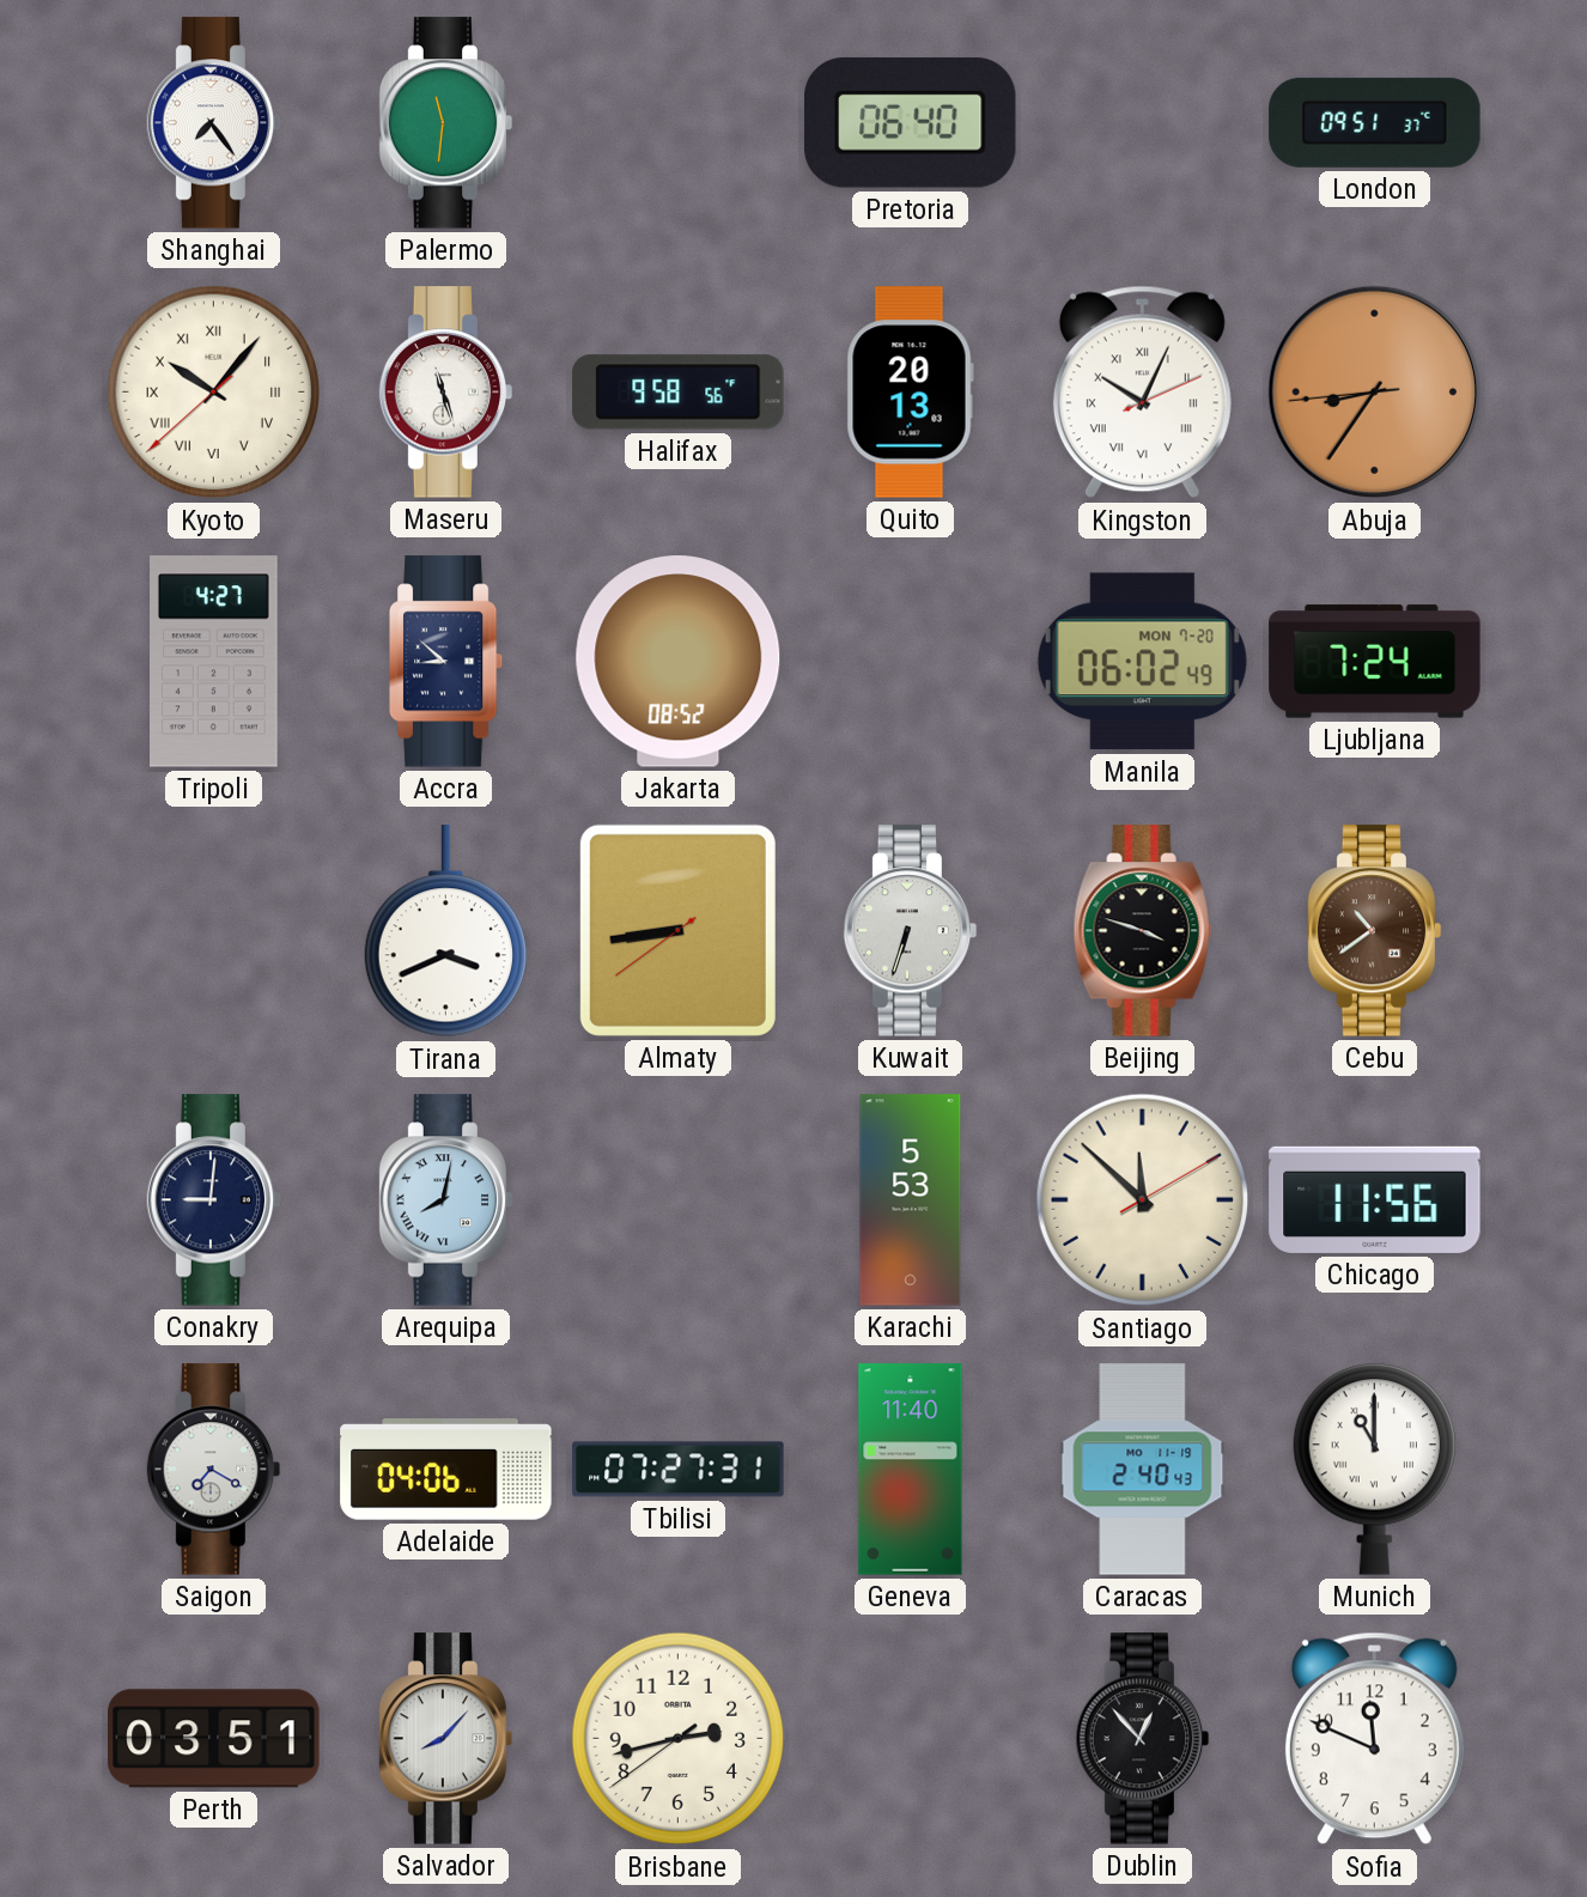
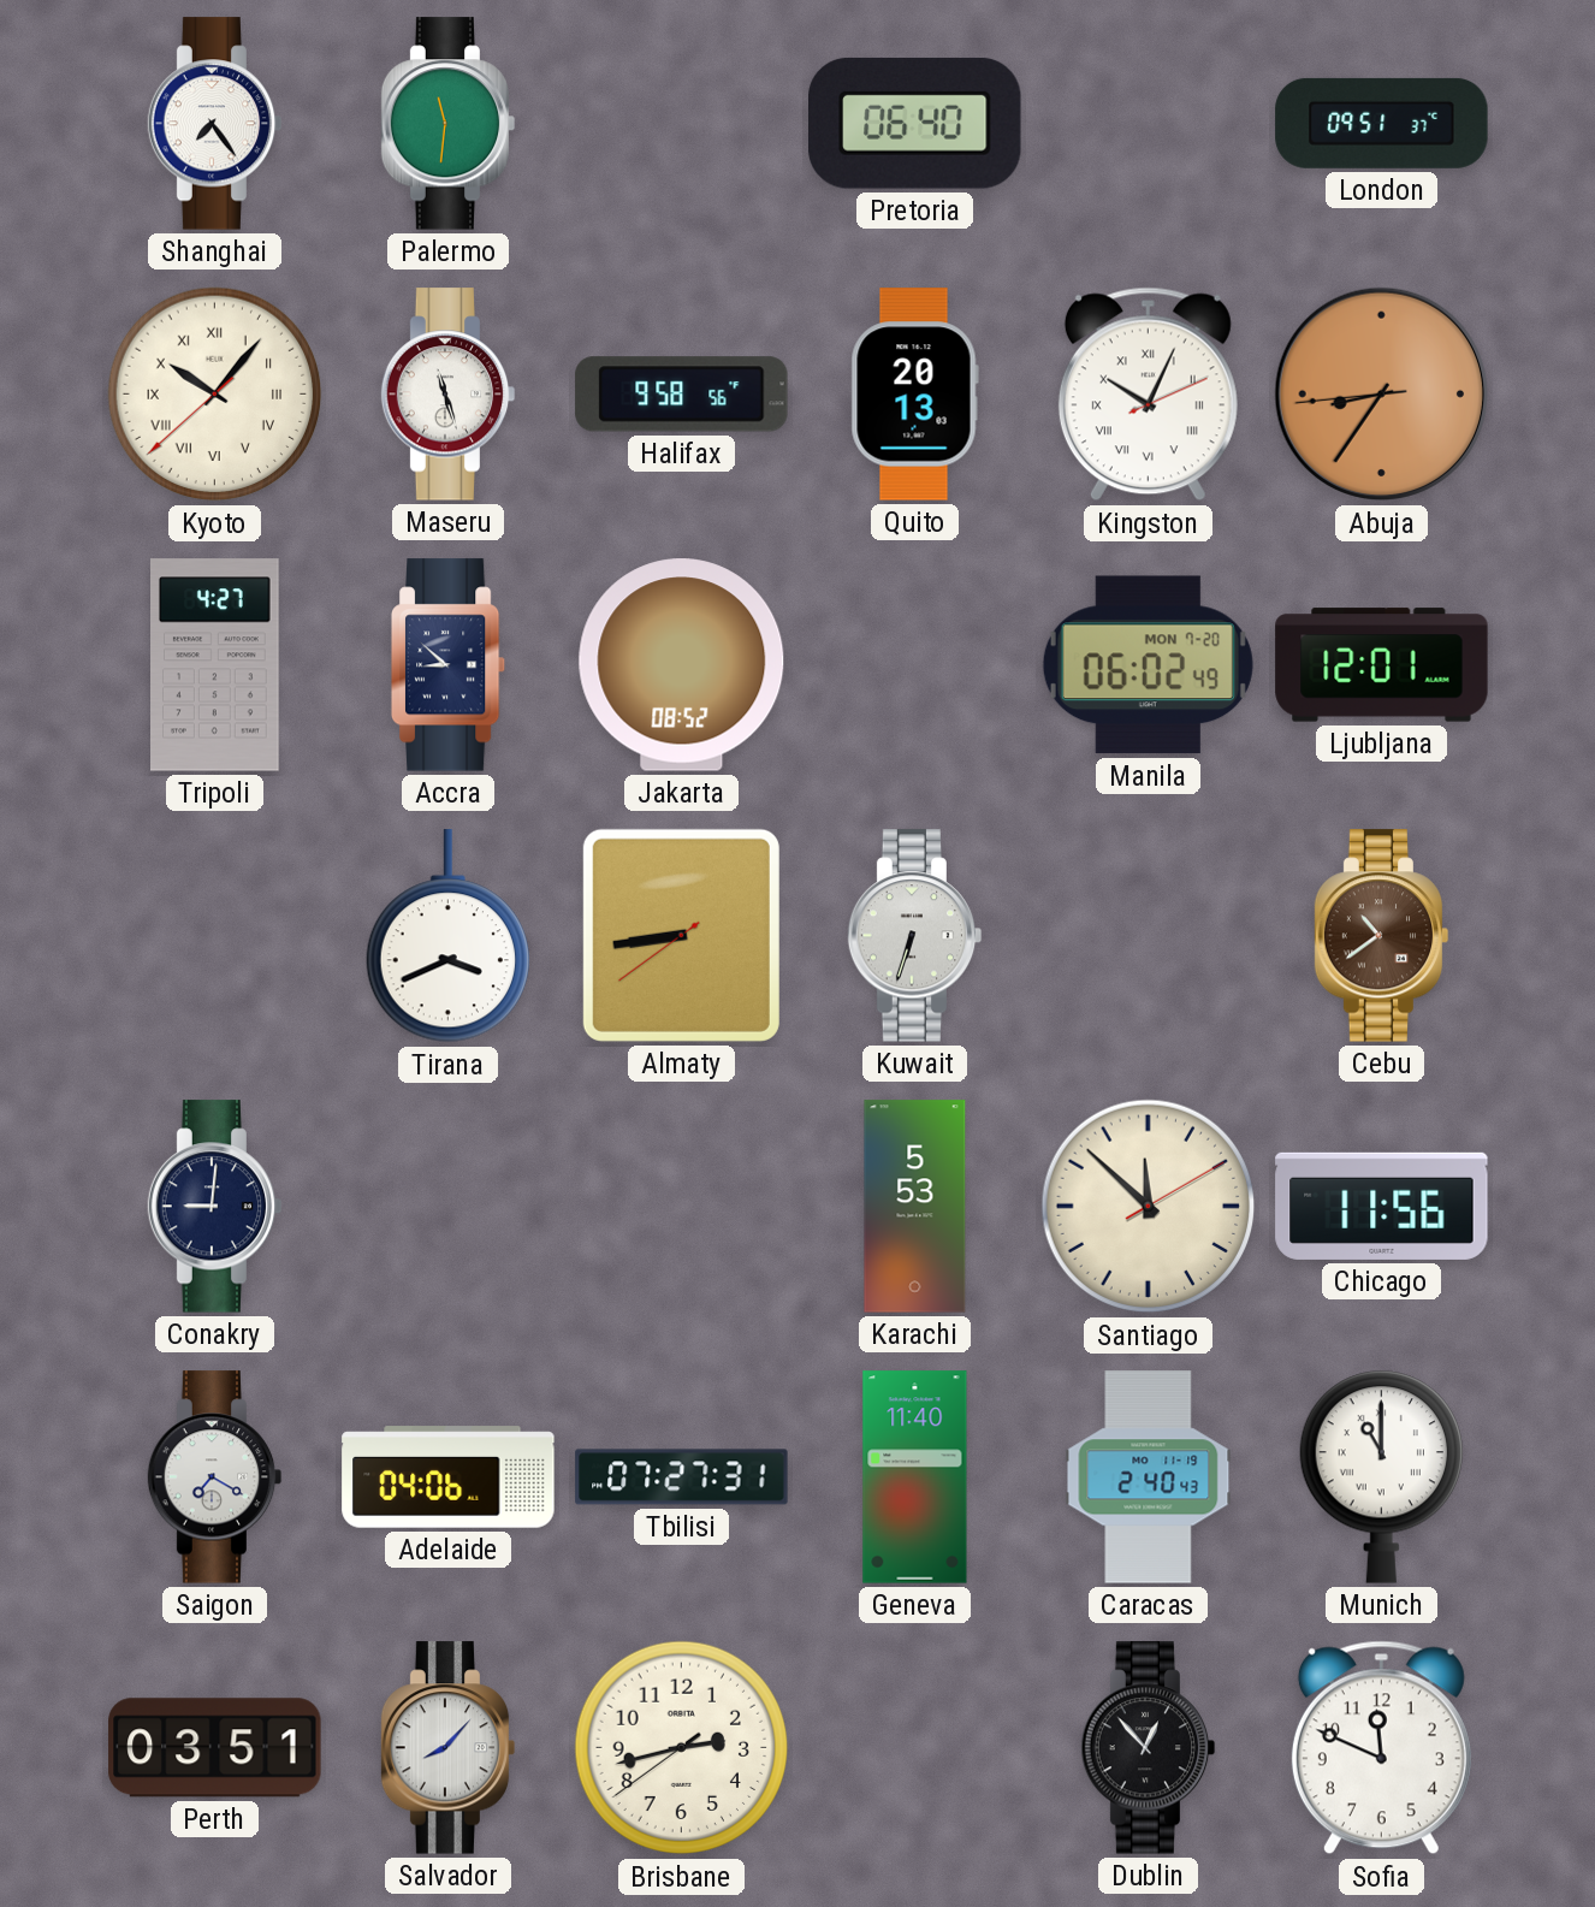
Ljubljana: 7:24 -> 12:01 (1382, 665)
Beijing: 3:48 -> none (1142, 931)
Arequipa: 8:02 -> none (446, 1200)
